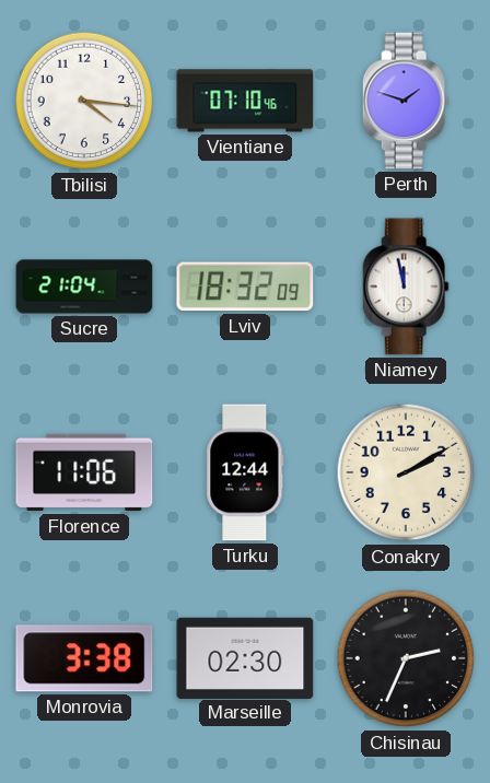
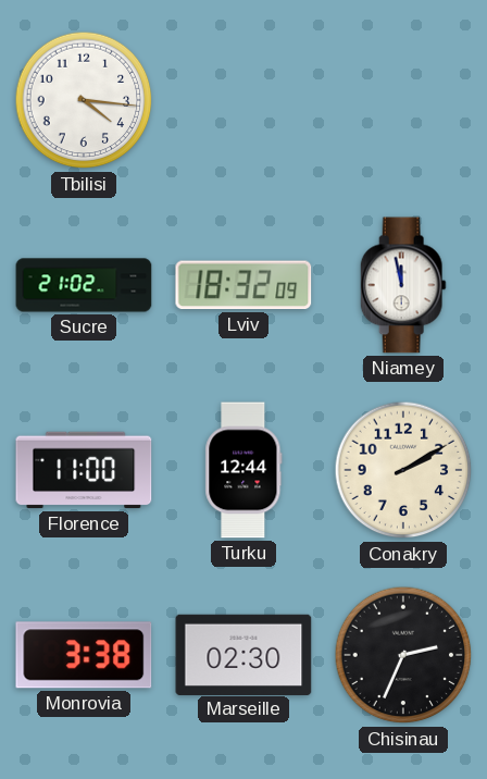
Vientiane: 07:10 -> none (245, 101)
Perth: 1:48 -> none (406, 101)
Sucre: 21:04 -> 21:02 (84, 285)
Florence: 11:06 -> 11:00 (84, 470)
